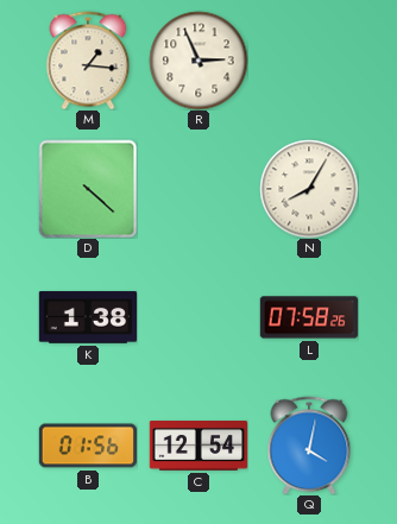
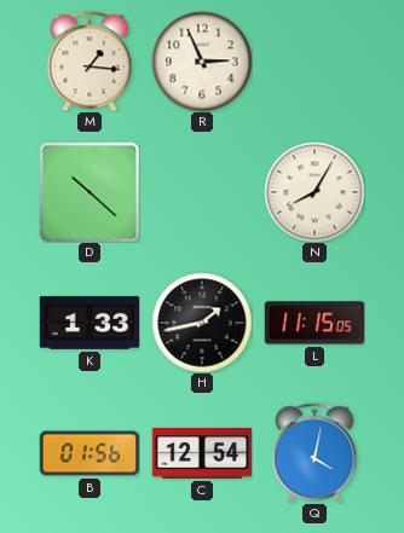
D: 4:22 -> 10:22 (90, 192)
K: 1:38 -> 1:33 (88, 323)
H: none -> 1:43 (202, 323)
L: 07:58 -> 11:15 (314, 323)
